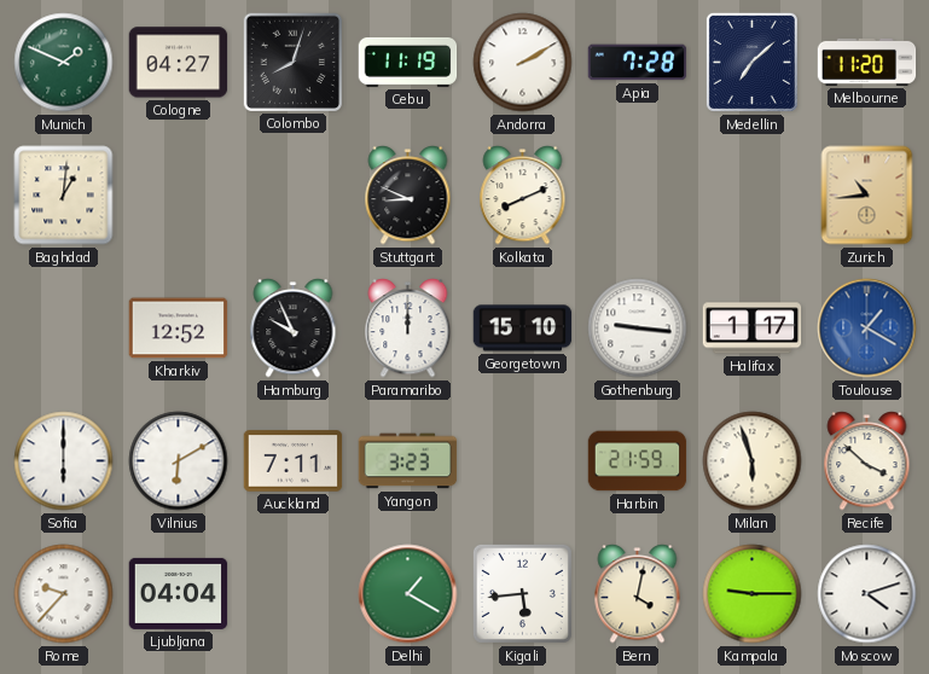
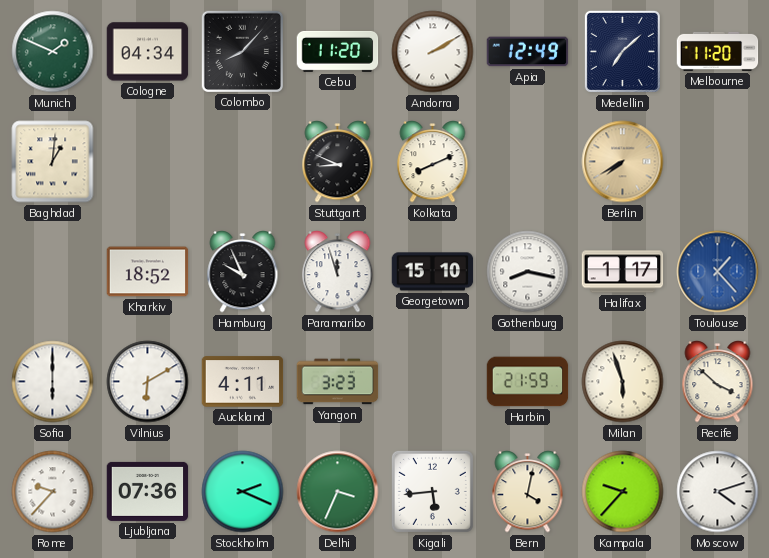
Cologne: 04:27 -> 04:34 (148, 52)
Colombo: 8:03 -> 8:07 (242, 51)
Cebu: 11:19 -> 11:20 (338, 51)
Apia: 7:28 -> 12:49 (528, 52)
Berlin: none -> 7:40 (623, 162)
Zurich: 10:44 -> none (867, 196)
Kharkiv: 12:52 -> 18:52 (148, 272)
Paramaribo: 12:00 -> 11:57 (338, 272)
Gothenburg: 9:16 -> 8:17 (528, 272)
Toulouse: 1:20 -> 1:23 (718, 272)
Auckland: 7:11 -> 4:11 (243, 382)
Ljubljana: 04:04 -> 07:36 (148, 491)
Stockholm: none -> 2:19 (243, 492)
Delhi: 1:20 -> 3:34 (338, 492)
Kampala: 9:15 -> 9:37 (623, 492)
